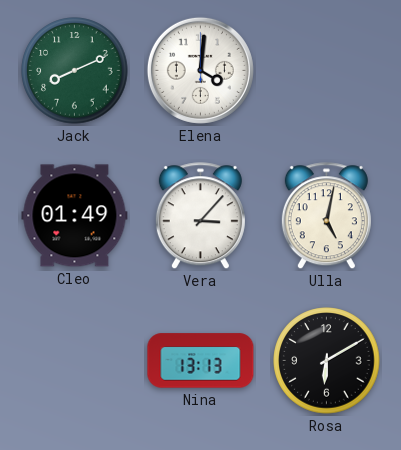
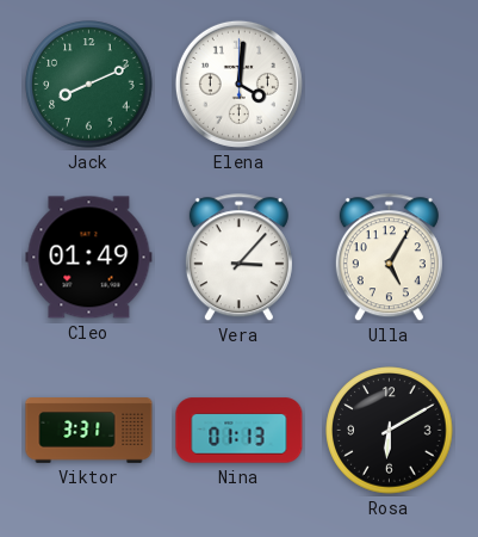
Ulla: 5:02 -> 5:05 (389, 258)
Viktor: none -> 3:31 (89, 431)
Nina: 13:13 -> 01:13 (240, 431)
